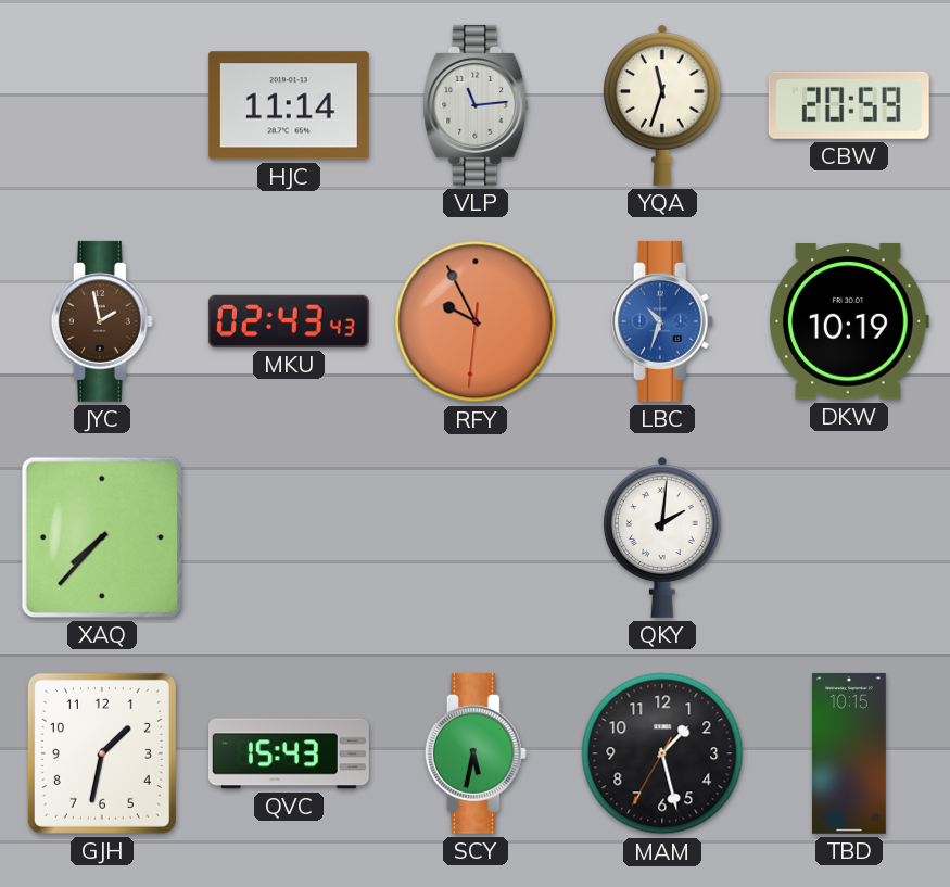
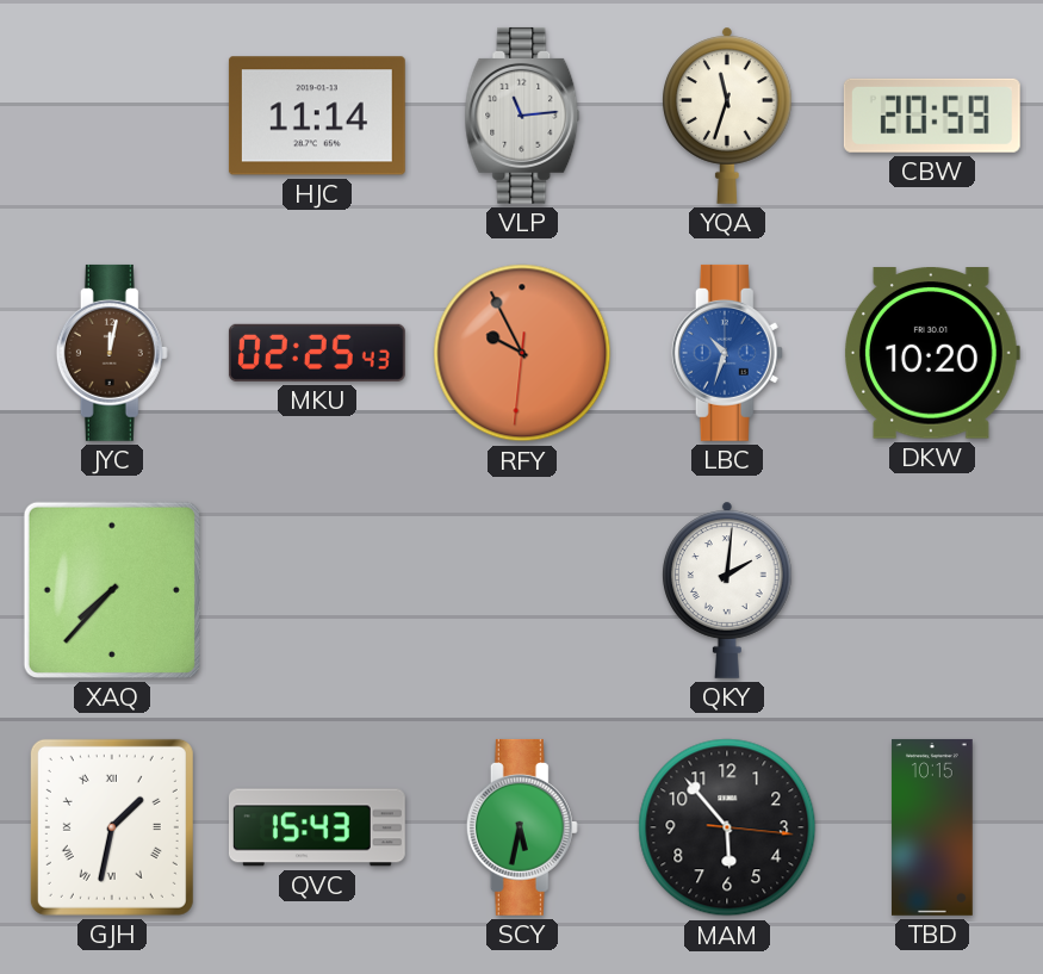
JYC: 1:58 -> 12:02 (112, 353)
MKU: 02:43 -> 02:25 (317, 353)
DKW: 10:19 -> 10:20 (931, 353)
GJH numerals: Arabic -> Roman (112, 827)
MAM: 1:27 -> 5:53 (727, 827)
